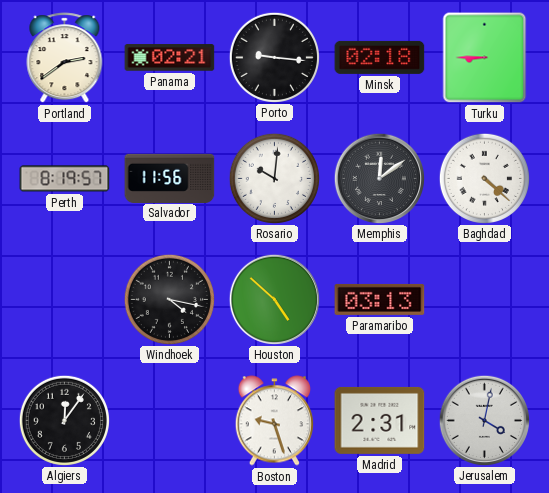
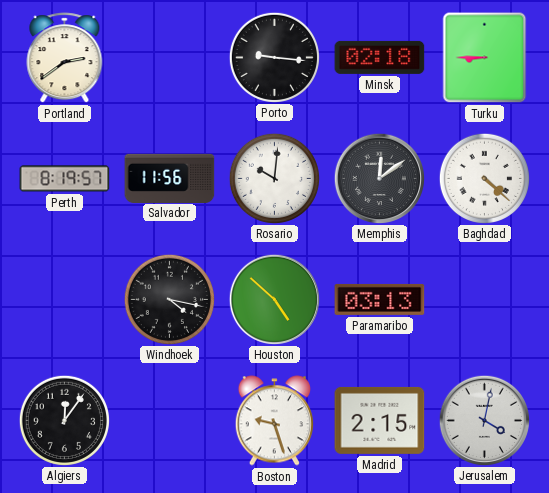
Panama: 02:21 -> none (170, 58)
Madrid: 2:31 -> 2:15 (380, 420)
